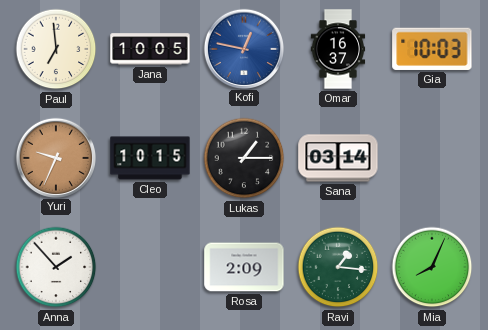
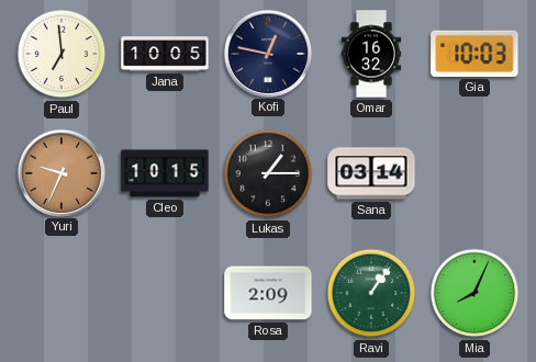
Kofi dial: blue -> navy (267, 53)
Omar: 16:37 -> 16:32 (371, 54)
Anna: 1:53 -> none (56, 267)
Ravi: 1:16 -> 1:06 (371, 293)
